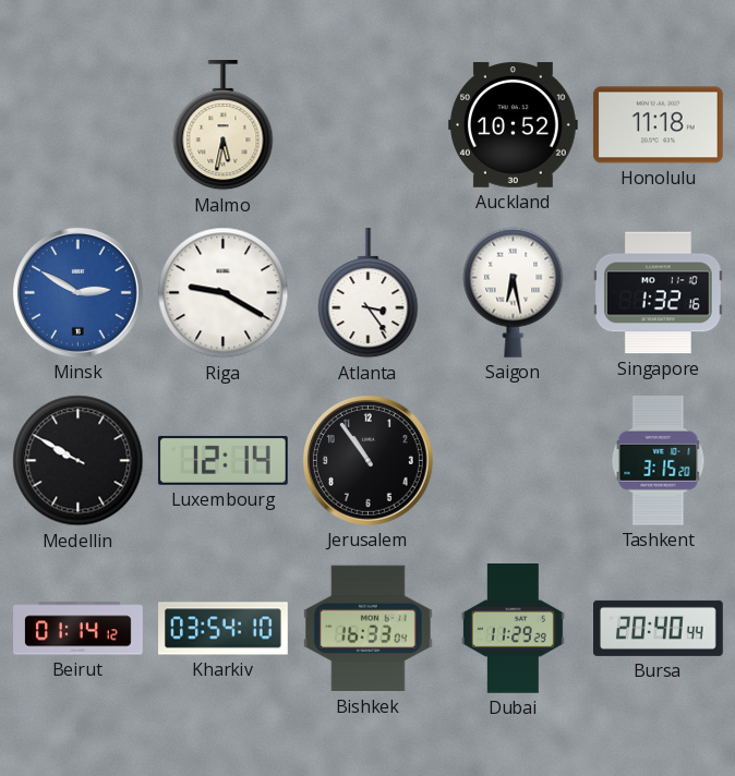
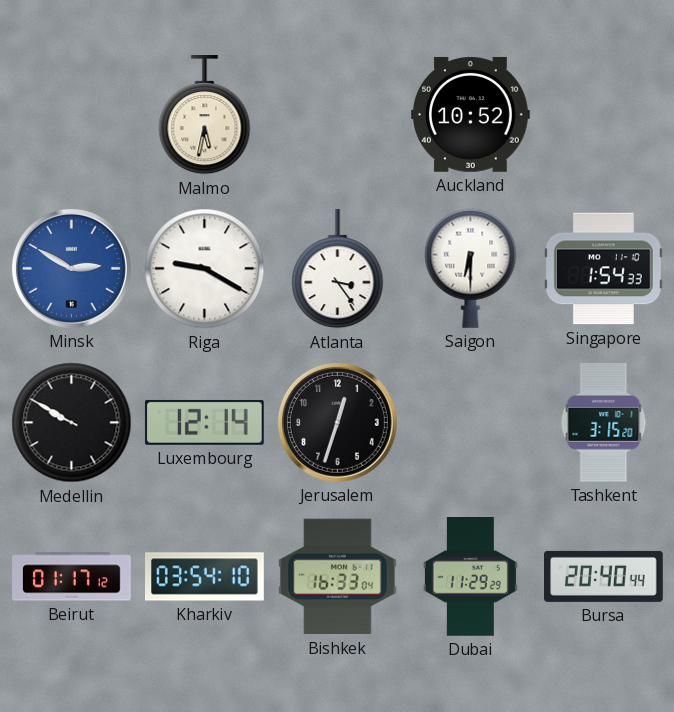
Honolulu: 11:18 -> none (658, 125)
Saigon: 6:28 -> 6:30 (471, 268)
Singapore: 1:32 -> 1:54 (603, 269)
Jerusalem: 10:54 -> 12:33 (337, 422)
Beirut: 01:14 -> 01:17 (72, 577)
